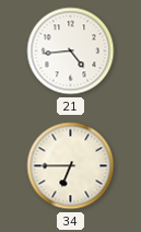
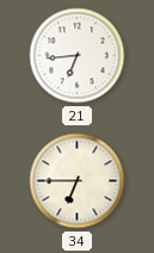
21: 4:44 -> 6:44 (78, 56)
